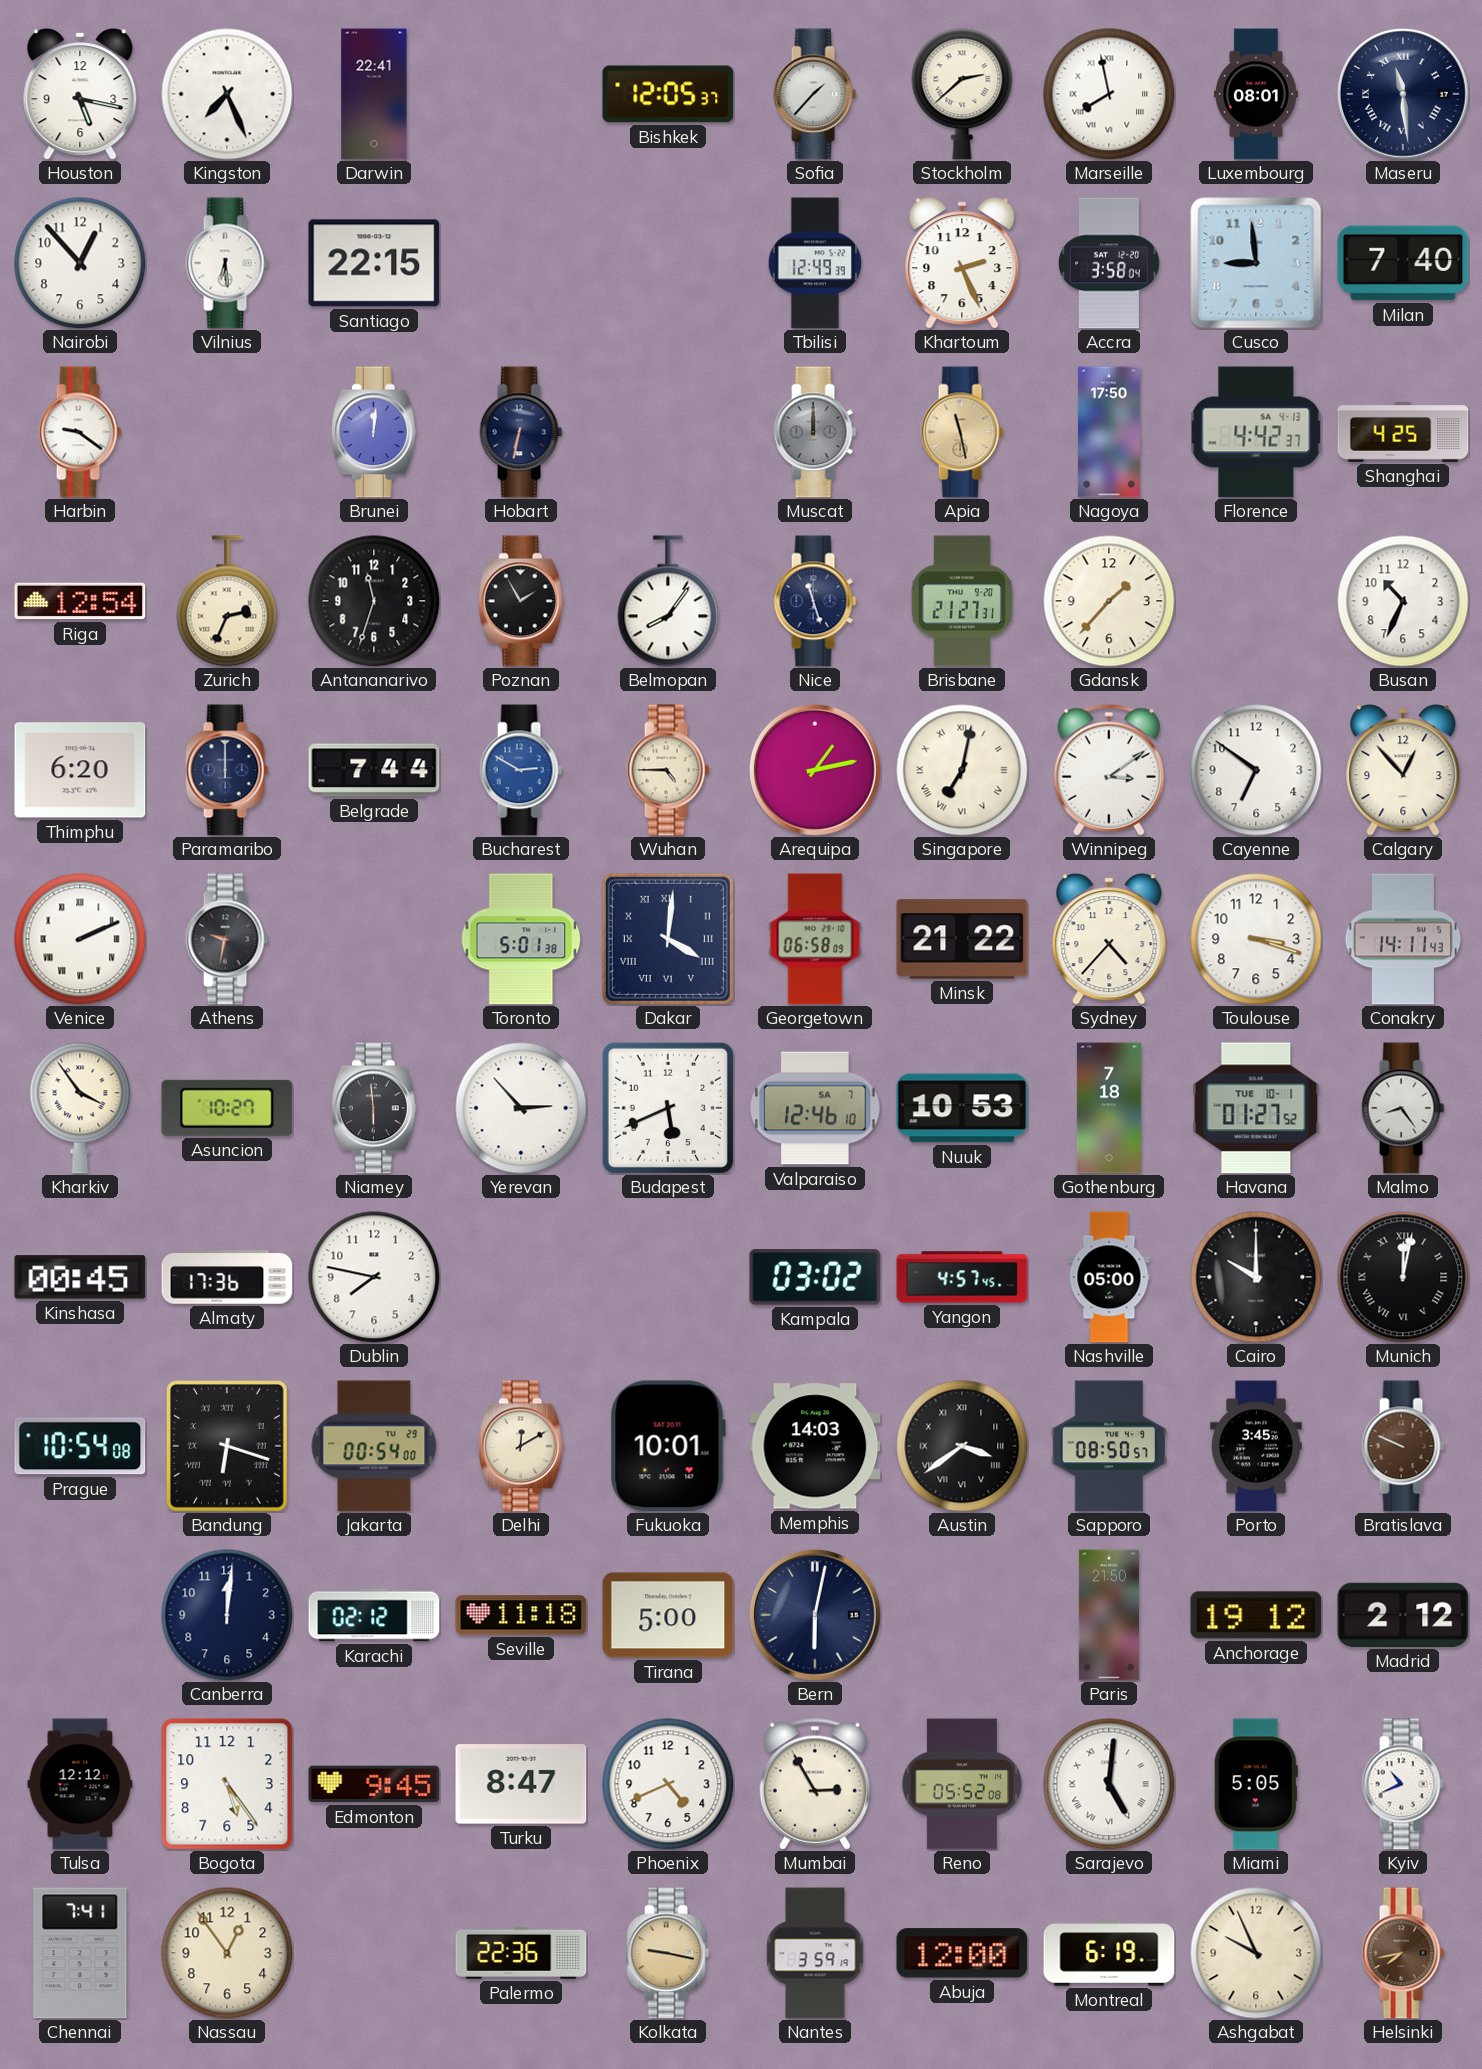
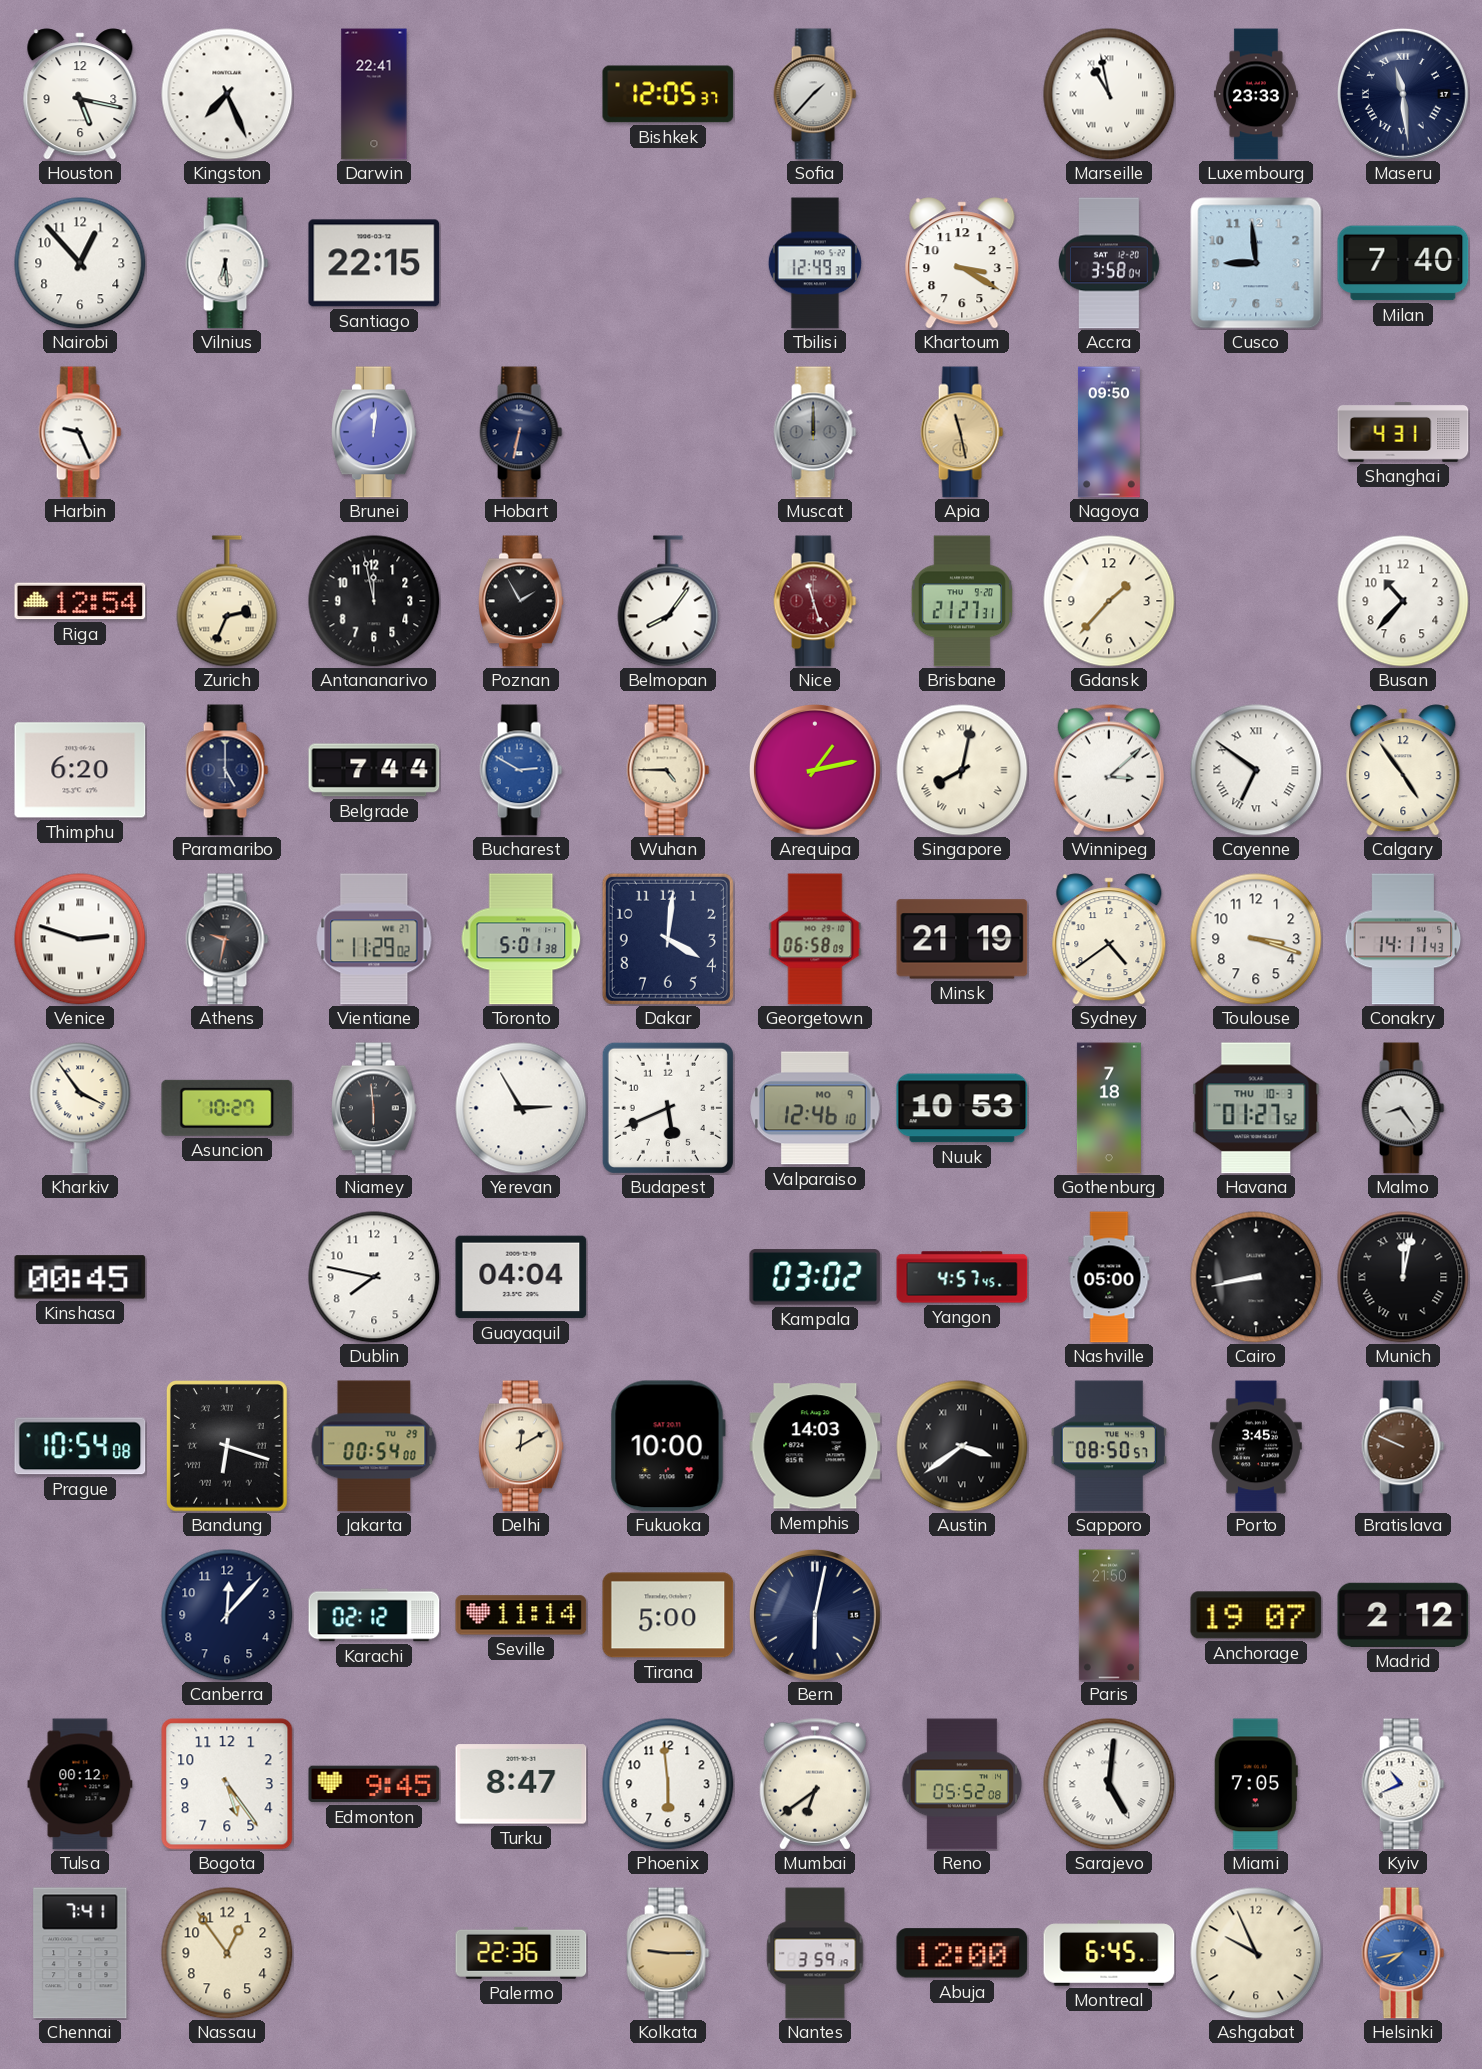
Stockholm: 2:38 -> none (962, 94)
Marseille: 7:58 -> 10:58 (1109, 94)
Luxembourg: 08:01 -> 23:33 (1256, 94)
Khartoum: 2:26 -> 3:20 (962, 263)
Harbin: 9:21 -> 9:26 (80, 432)
Nagoya: 17:50 -> 09:50 (1109, 432)
Florence: 4:42 -> none (1256, 432)
Shanghai: 4:25 -> 4:31 (1403, 432)
Antananarivo: 11:33 -> 11:58 (374, 601)
Nice dial: navy -> burgundy (815, 601)
Busan: 10:34 -> 10:37 (1403, 601)
Paramaribo: 12:00 -> 5:00 (227, 770)
Singapore: 7:02 -> 8:02 (962, 770)
Winnipeg: 3:09 -> 3:08 (1108, 770)
Cayenne numerals: Arabic -> Roman (1256, 770)
Calgary: 12:53 -> 4:54 (1403, 770)
Venice: 2:11 -> 2:48 (80, 939)
Vientiane: none -> 11:29 (374, 939)
Dakar numerals: Roman -> Arabic (668, 939)
Minsk: 21:22 -> 21:19 (962, 939)
Sydney: 4:37 -> 4:39 (1109, 939)
Yerevan: 2:53 -> 2:55 (521, 1108)
Valparaiso date: SA 7 -> MO 9 (815, 1108)
Havana date: TUE 10-1 -> THU 10-3 (1256, 1108)
Almaty: 17:36 -> none (227, 1277)
Guayaquil: none -> 04:04 (521, 1277)
Cairo: 10:00 -> 8:43 (1256, 1277)
Fukuoka: 10:01 -> 10:00 (668, 1446)
Canberra: 12:01 -> 12:07 (227, 1615)
Seville: 11:18 -> 11:14 (521, 1615)
Anchorage: 19:12 -> 19:07 (1256, 1615)
Tulsa: 12:12 -> 00:12 (80, 1784)
Phoenix: 4:41 -> 5:59 (668, 1784)
Mumbai: 2:55 -> 6:39 (814, 1784)
Miami: 5:05 -> 7:05 (1256, 1784)
Kolkata: 9:17 -> 9:15 (668, 1953)
Montreal: 6:19 -> 6:45 (1109, 1953)
Helsinki dial: brown -> blue (1403, 1953)
